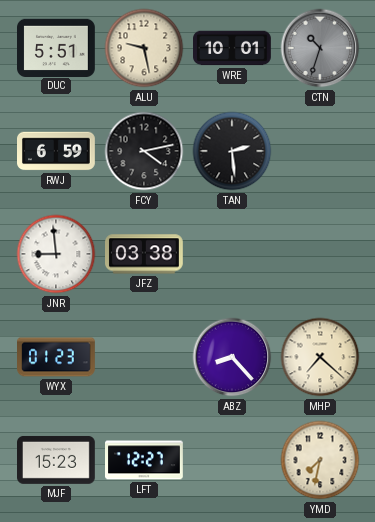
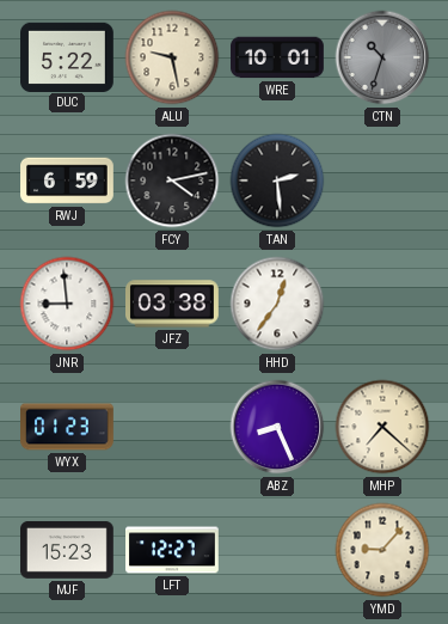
DUC: 5:51 -> 5:22 (68, 56)
HHD: none -> 12:36 (277, 304)
ABZ: 8:23 -> 8:26 (277, 427)
YMD: 7:32 -> 9:07 (382, 550)
